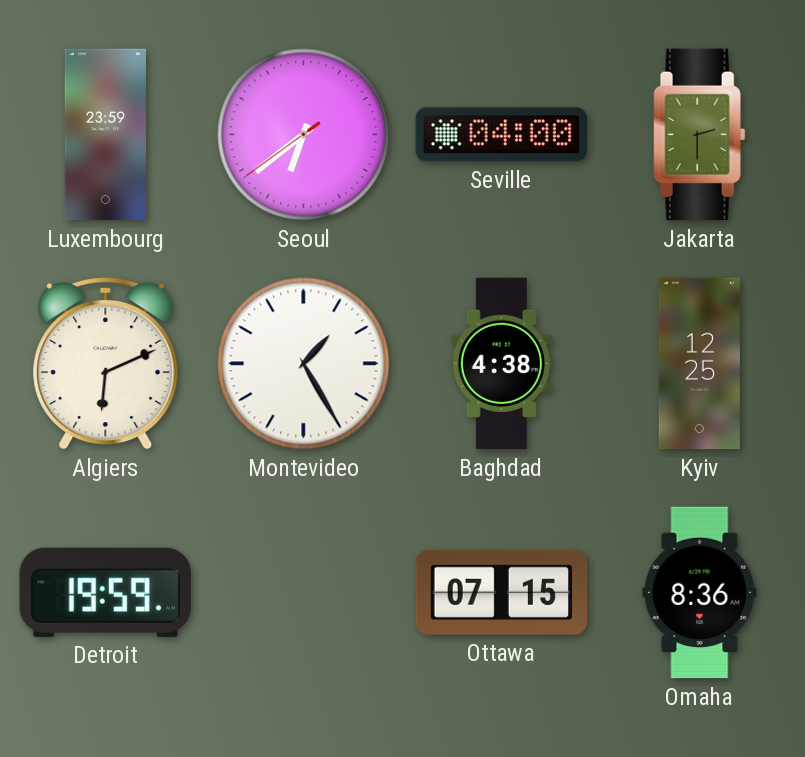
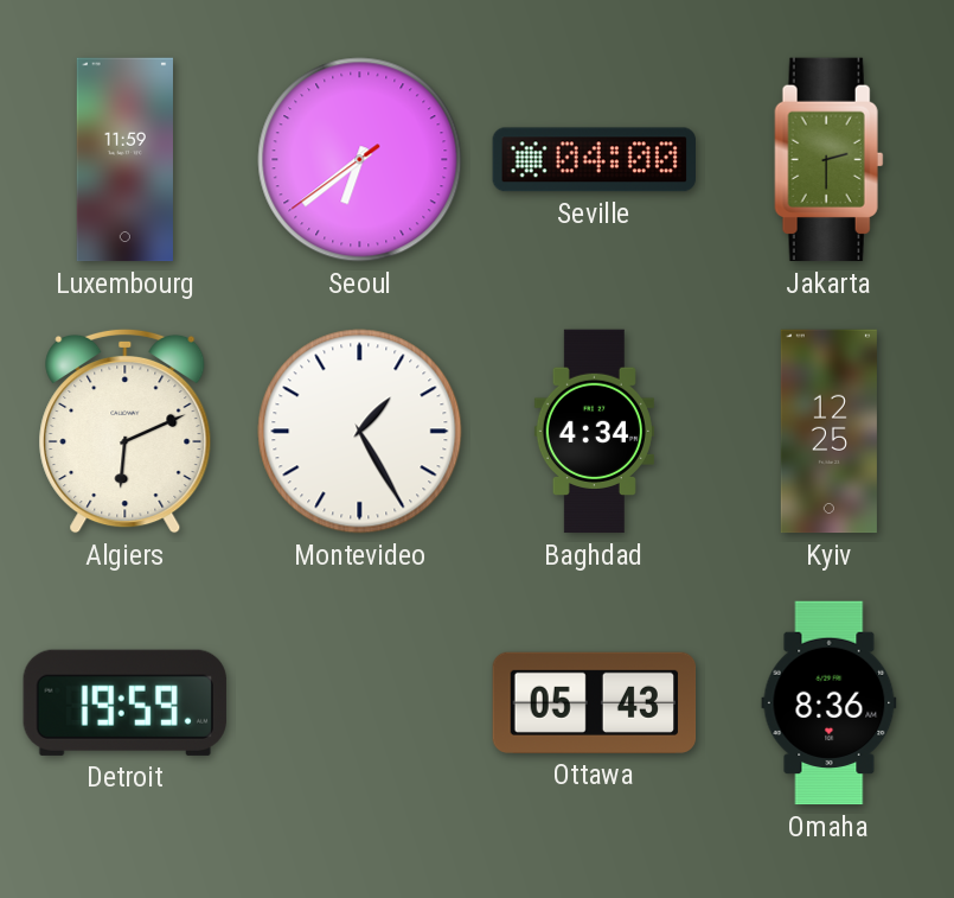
Luxembourg: 23:59 -> 11:59 (124, 160)
Baghdad: 4:38 -> 4:34 (594, 432)
Ottawa: 07:15 -> 05:43 (595, 702)
